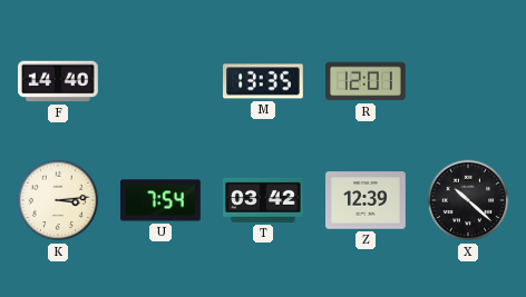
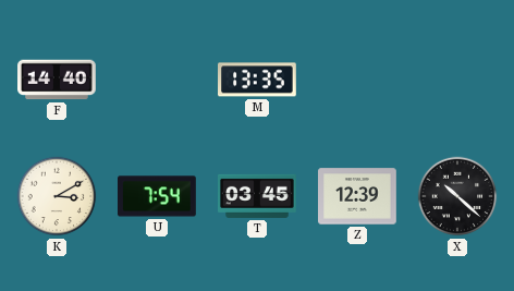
R: 12:01 -> none (367, 81)
K: 3:14 -> 3:10 (57, 196)
T: 03:42 -> 03:45 (258, 196)
